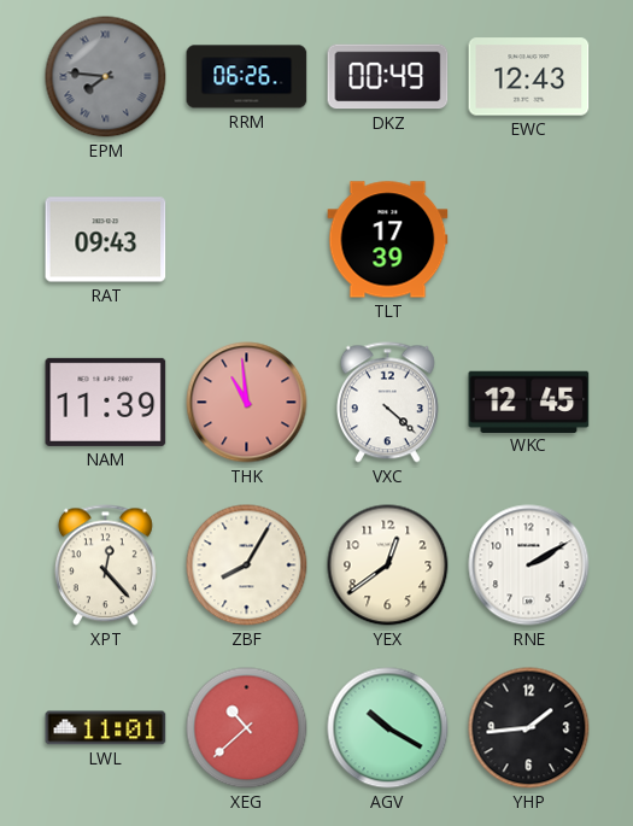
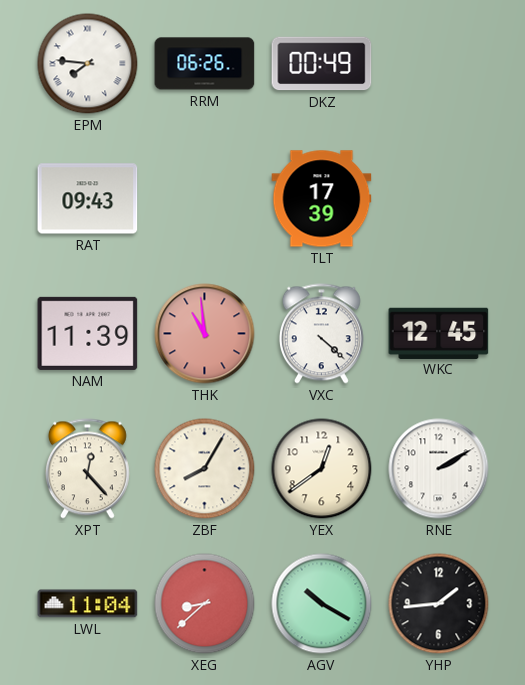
EPM dial: grey -> white (88, 64)
EWC: 12:43 -> none (529, 77)
LWL: 11:01 -> 11:04 (88, 604)
XEG: 10:38 -> 8:38 (205, 604)
